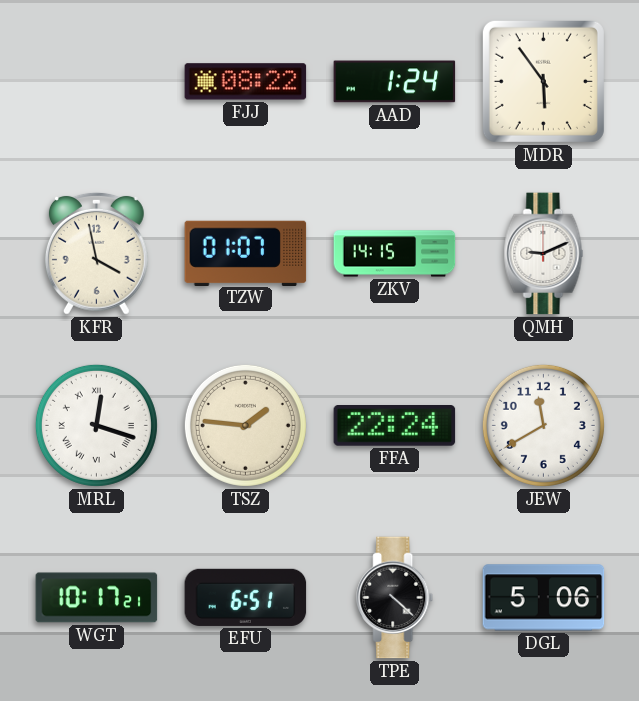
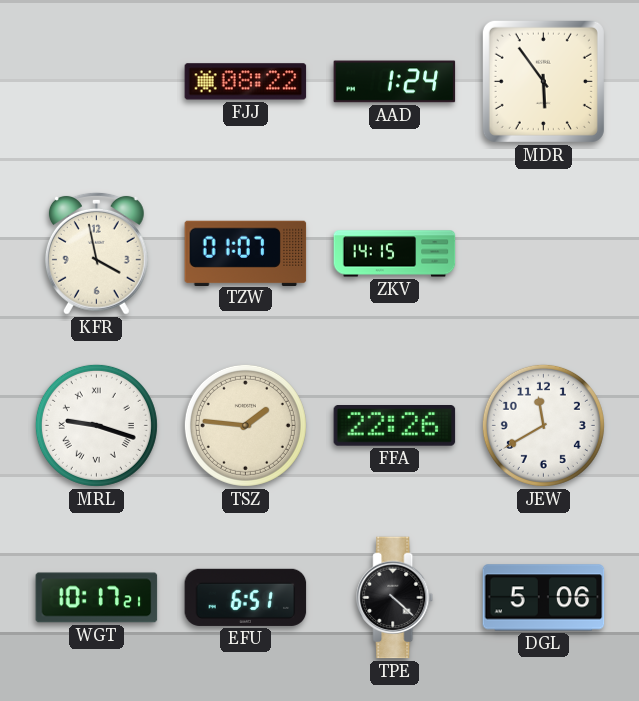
QMH: 9:11 -> none (544, 254)
MRL: 12:18 -> 9:18 (96, 425)
FFA: 22:24 -> 22:26 (395, 426)
